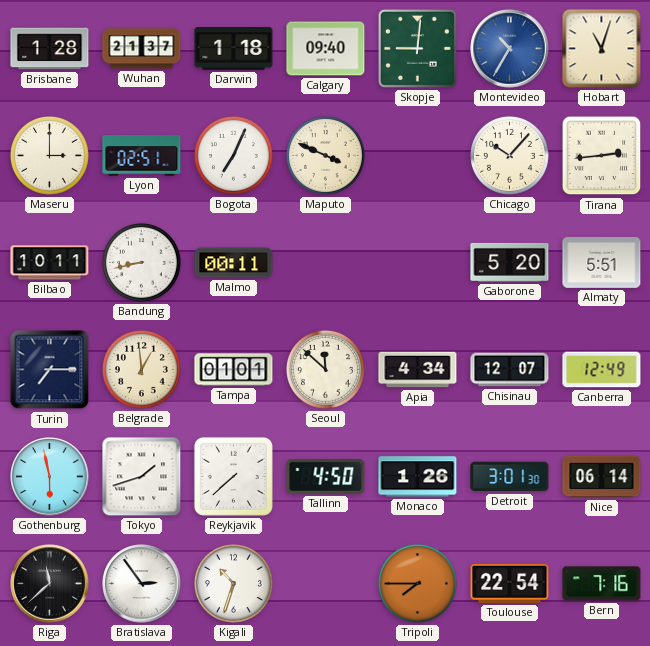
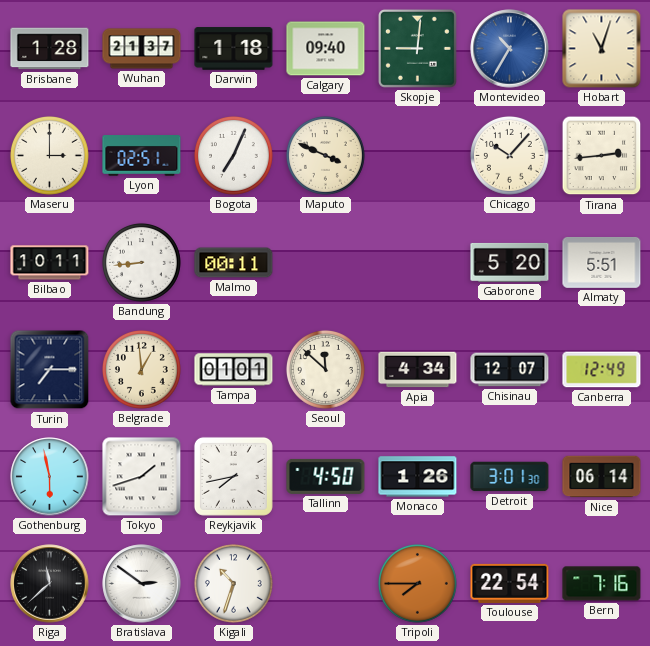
Bandung: 8:43 -> 8:44 (141, 262)
Reykjavik: 7:38 -> 7:43 (233, 476)
Bratislava: 2:54 -> 2:51 (142, 584)
